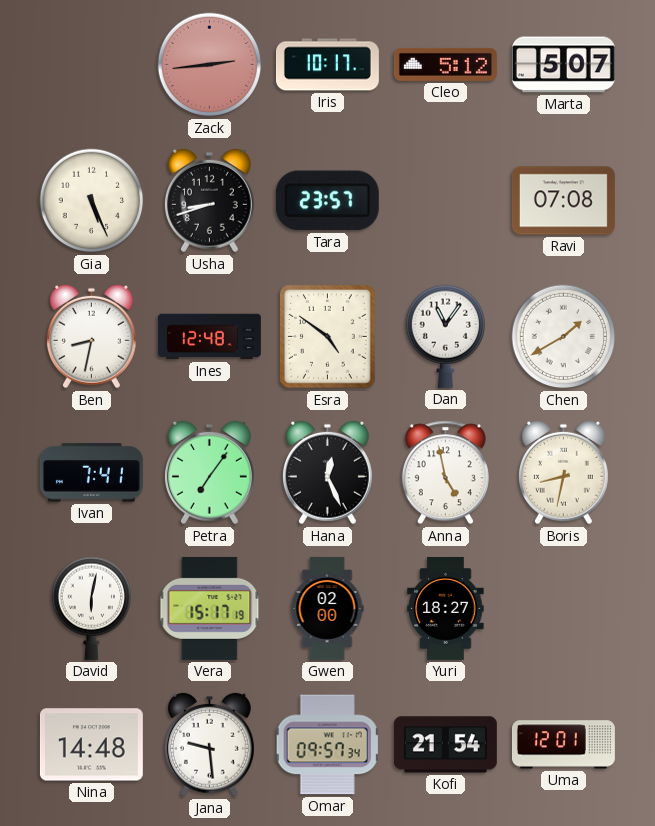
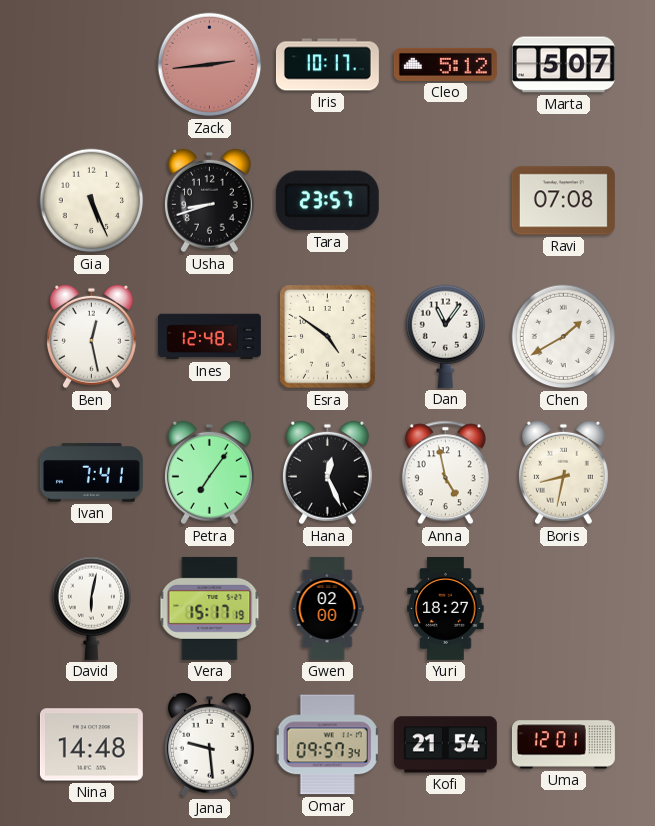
Ben: 8:32 -> 12:28 (91, 337)
